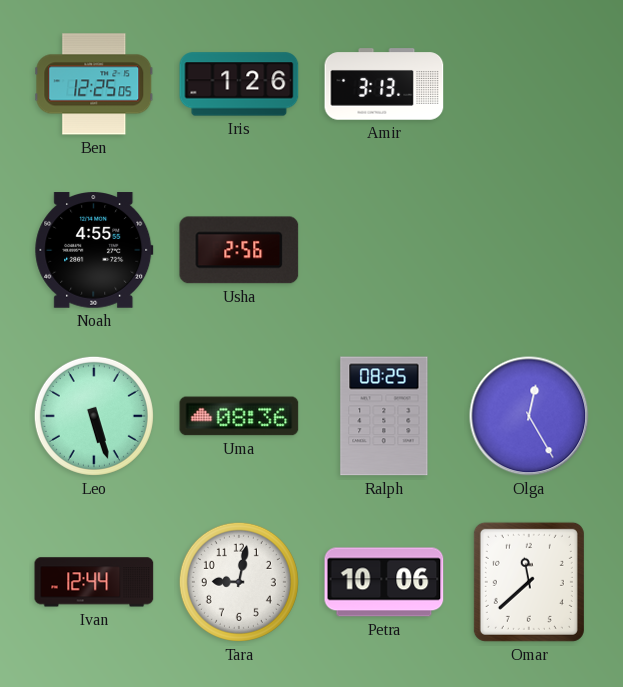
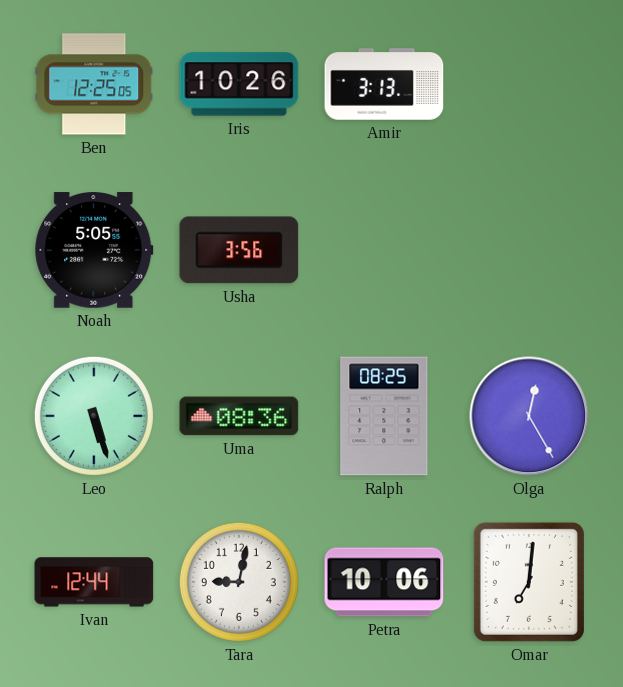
Iris: 1:26 -> 10:26 (239, 84)
Noah: 4:55 -> 5:05 (94, 250)
Usha: 2:56 -> 3:56 (239, 250)
Omar: 11:38 -> 7:01 (529, 582)
